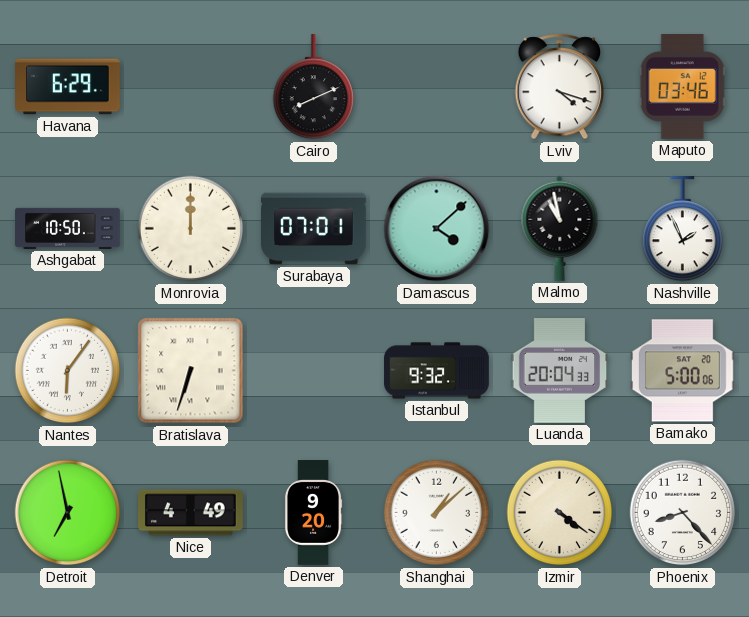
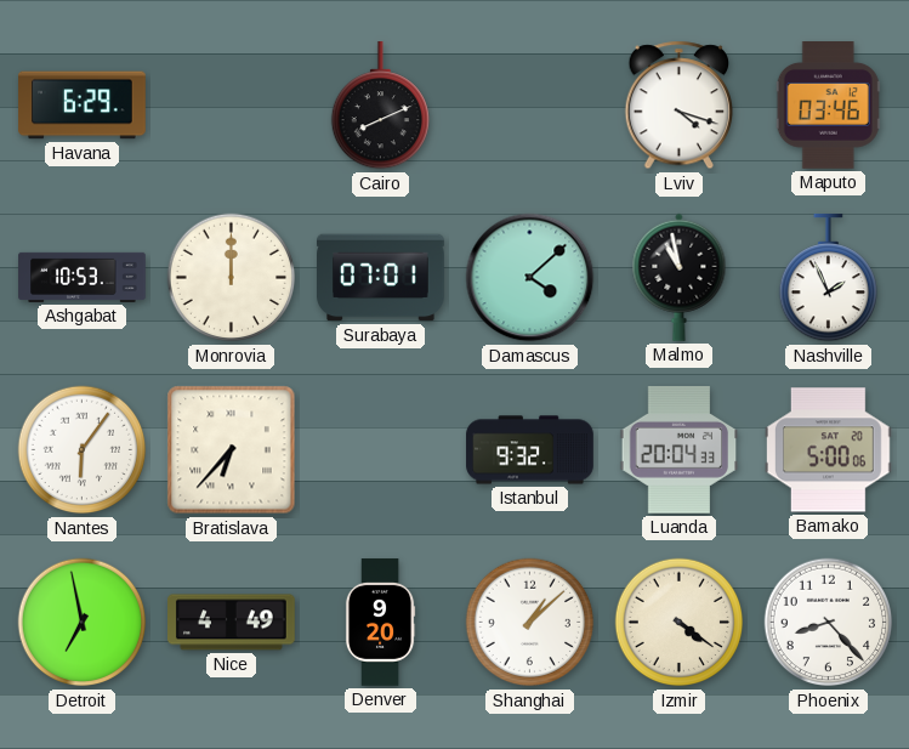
Ashgabat: 10:50 -> 10:53 (83, 277)
Bratislava: 6:33 -> 6:37 (232, 450)
